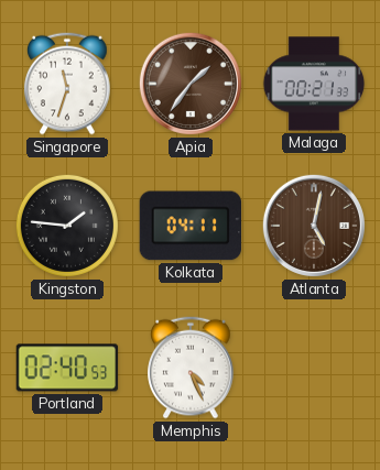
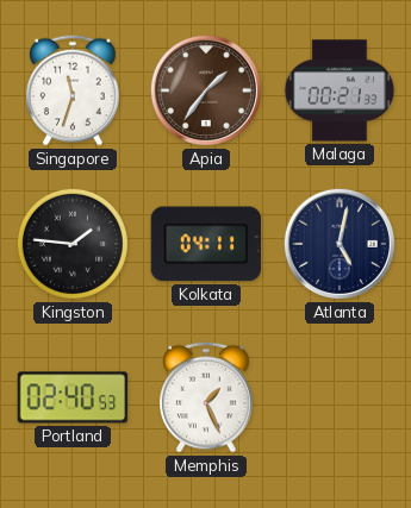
Atlanta dial: brown -> navy (340, 244)
Memphis: 4:26 -> 1:26 (206, 397)
